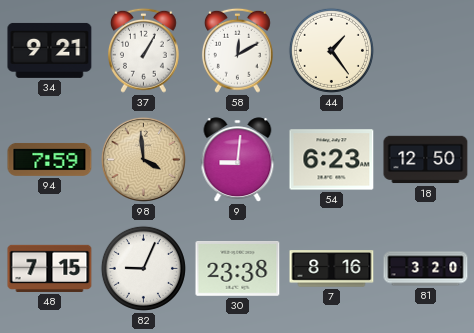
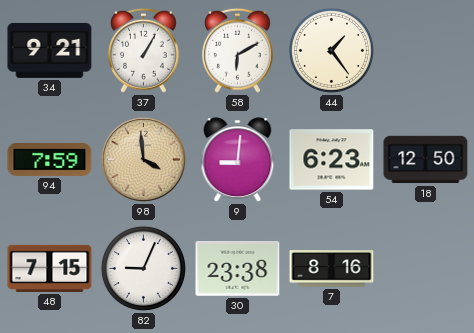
58: 12:10 -> 6:10 (237, 50)
81: 3:20 -> none (426, 269)
